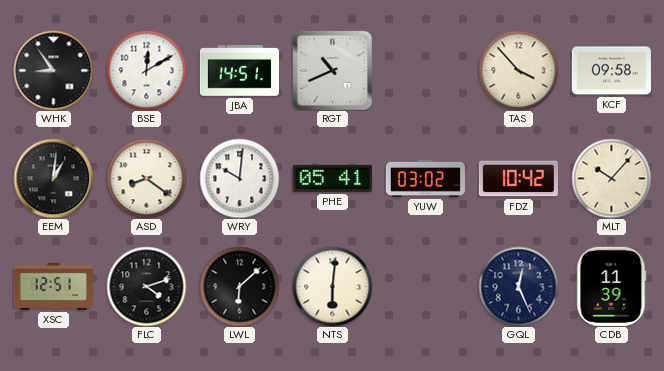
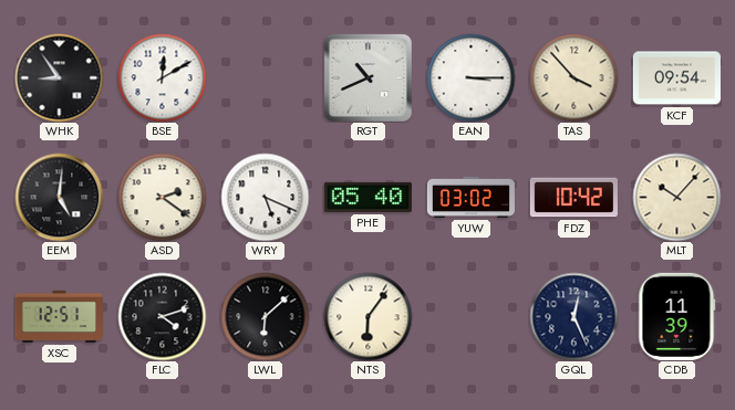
JBA: 14:51 -> none (239, 71)
EAN: none -> 3:15 (470, 77)
KCF: 09:58 -> 09:54 (676, 78)
EEM: 1:01 -> 5:01 (59, 197)
ASD: 8:21 -> 2:21 (162, 197)
WRY: 10:01 -> 5:19 (265, 197)
PHE: 05:41 -> 05:40 (367, 197)
NTS: 6:01 -> 6:06 (367, 316)
